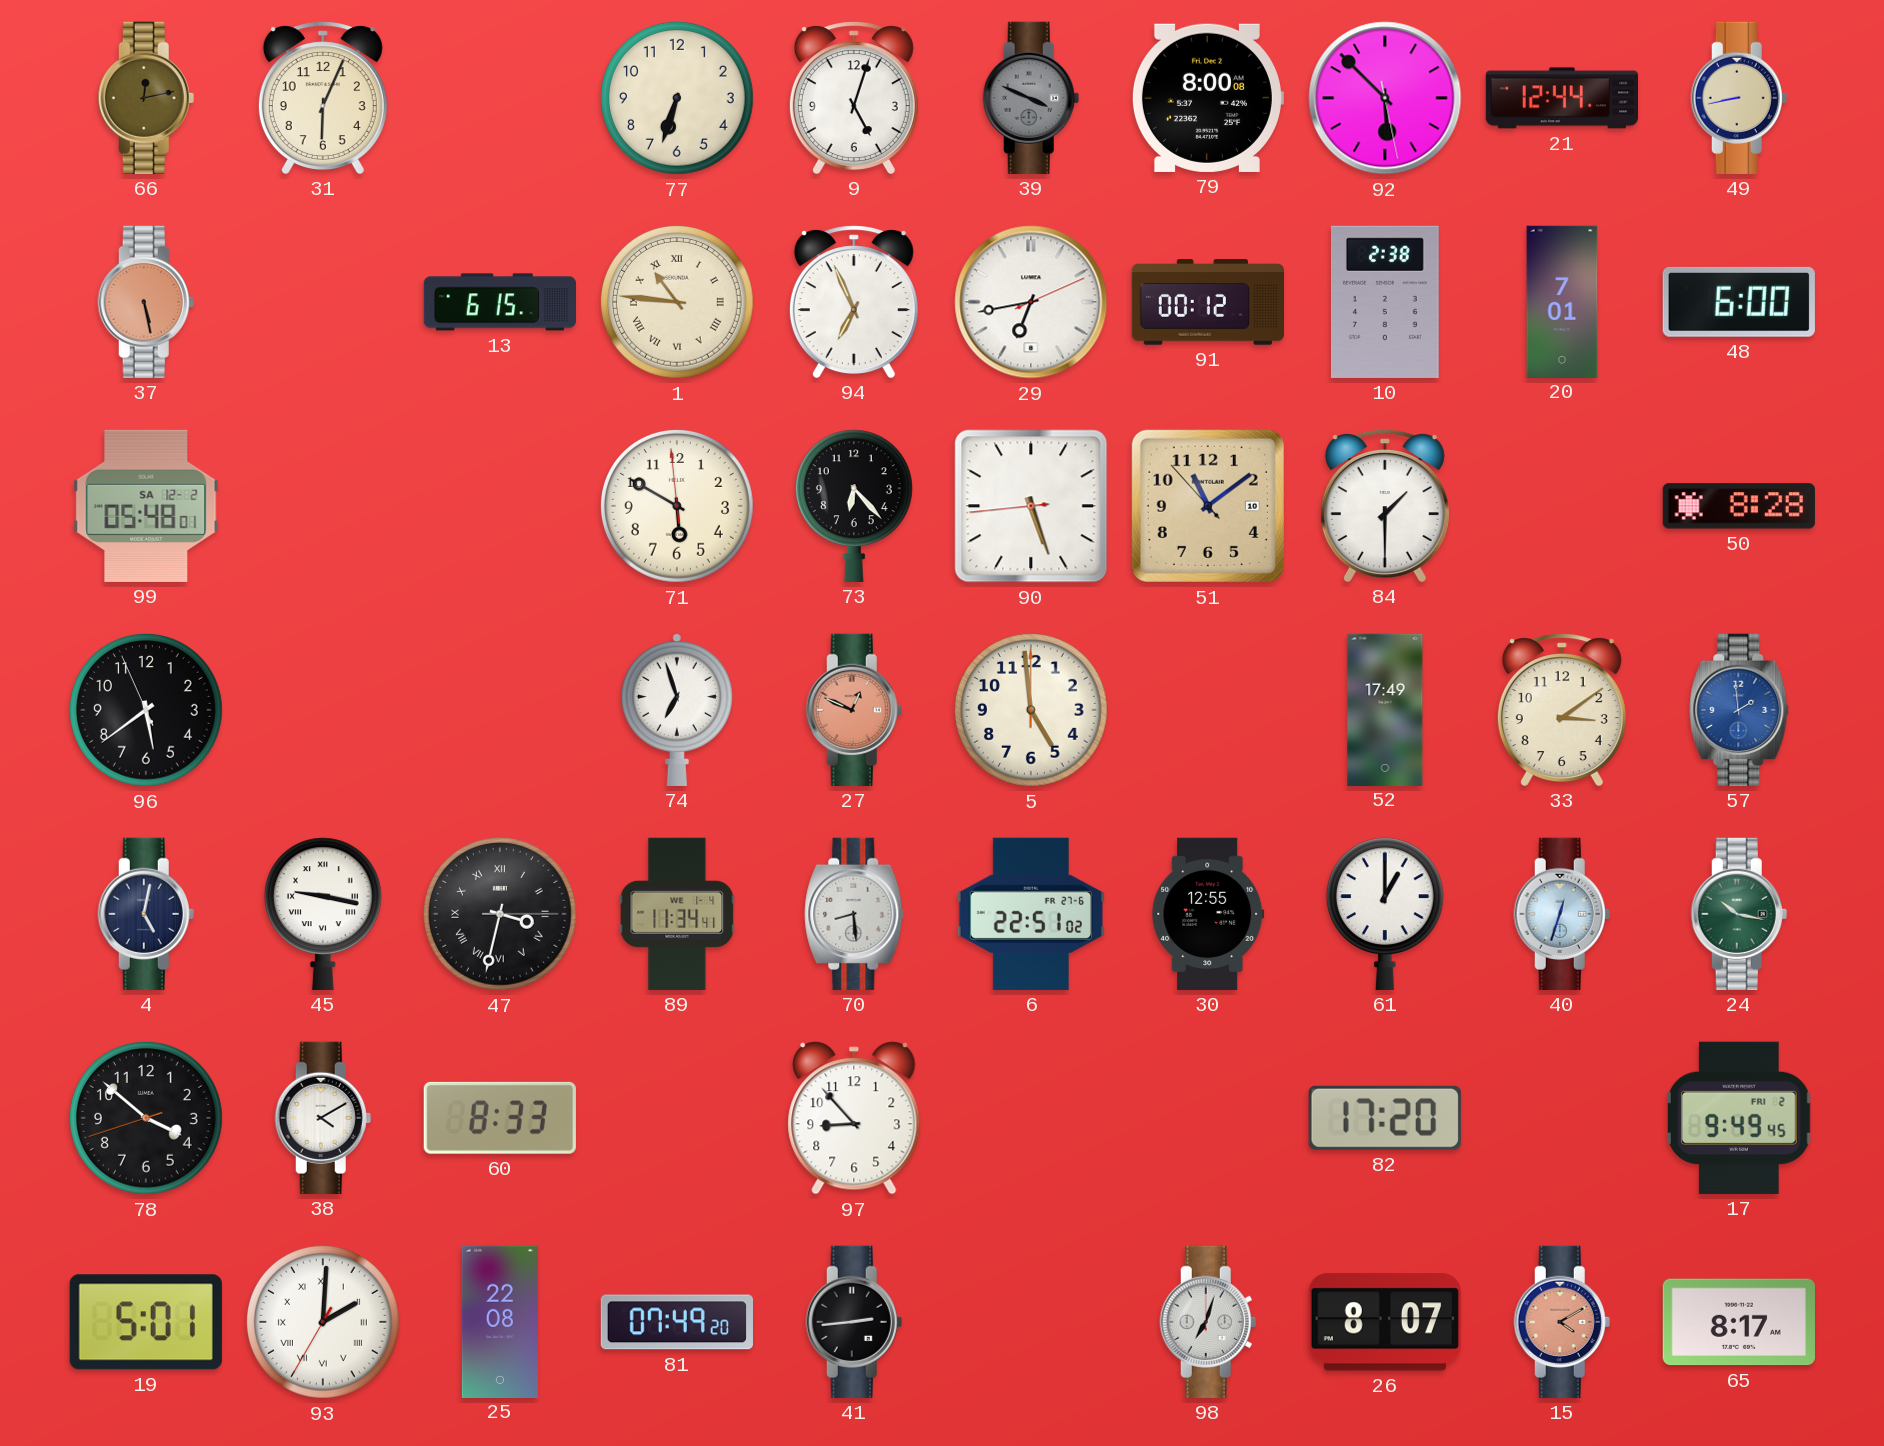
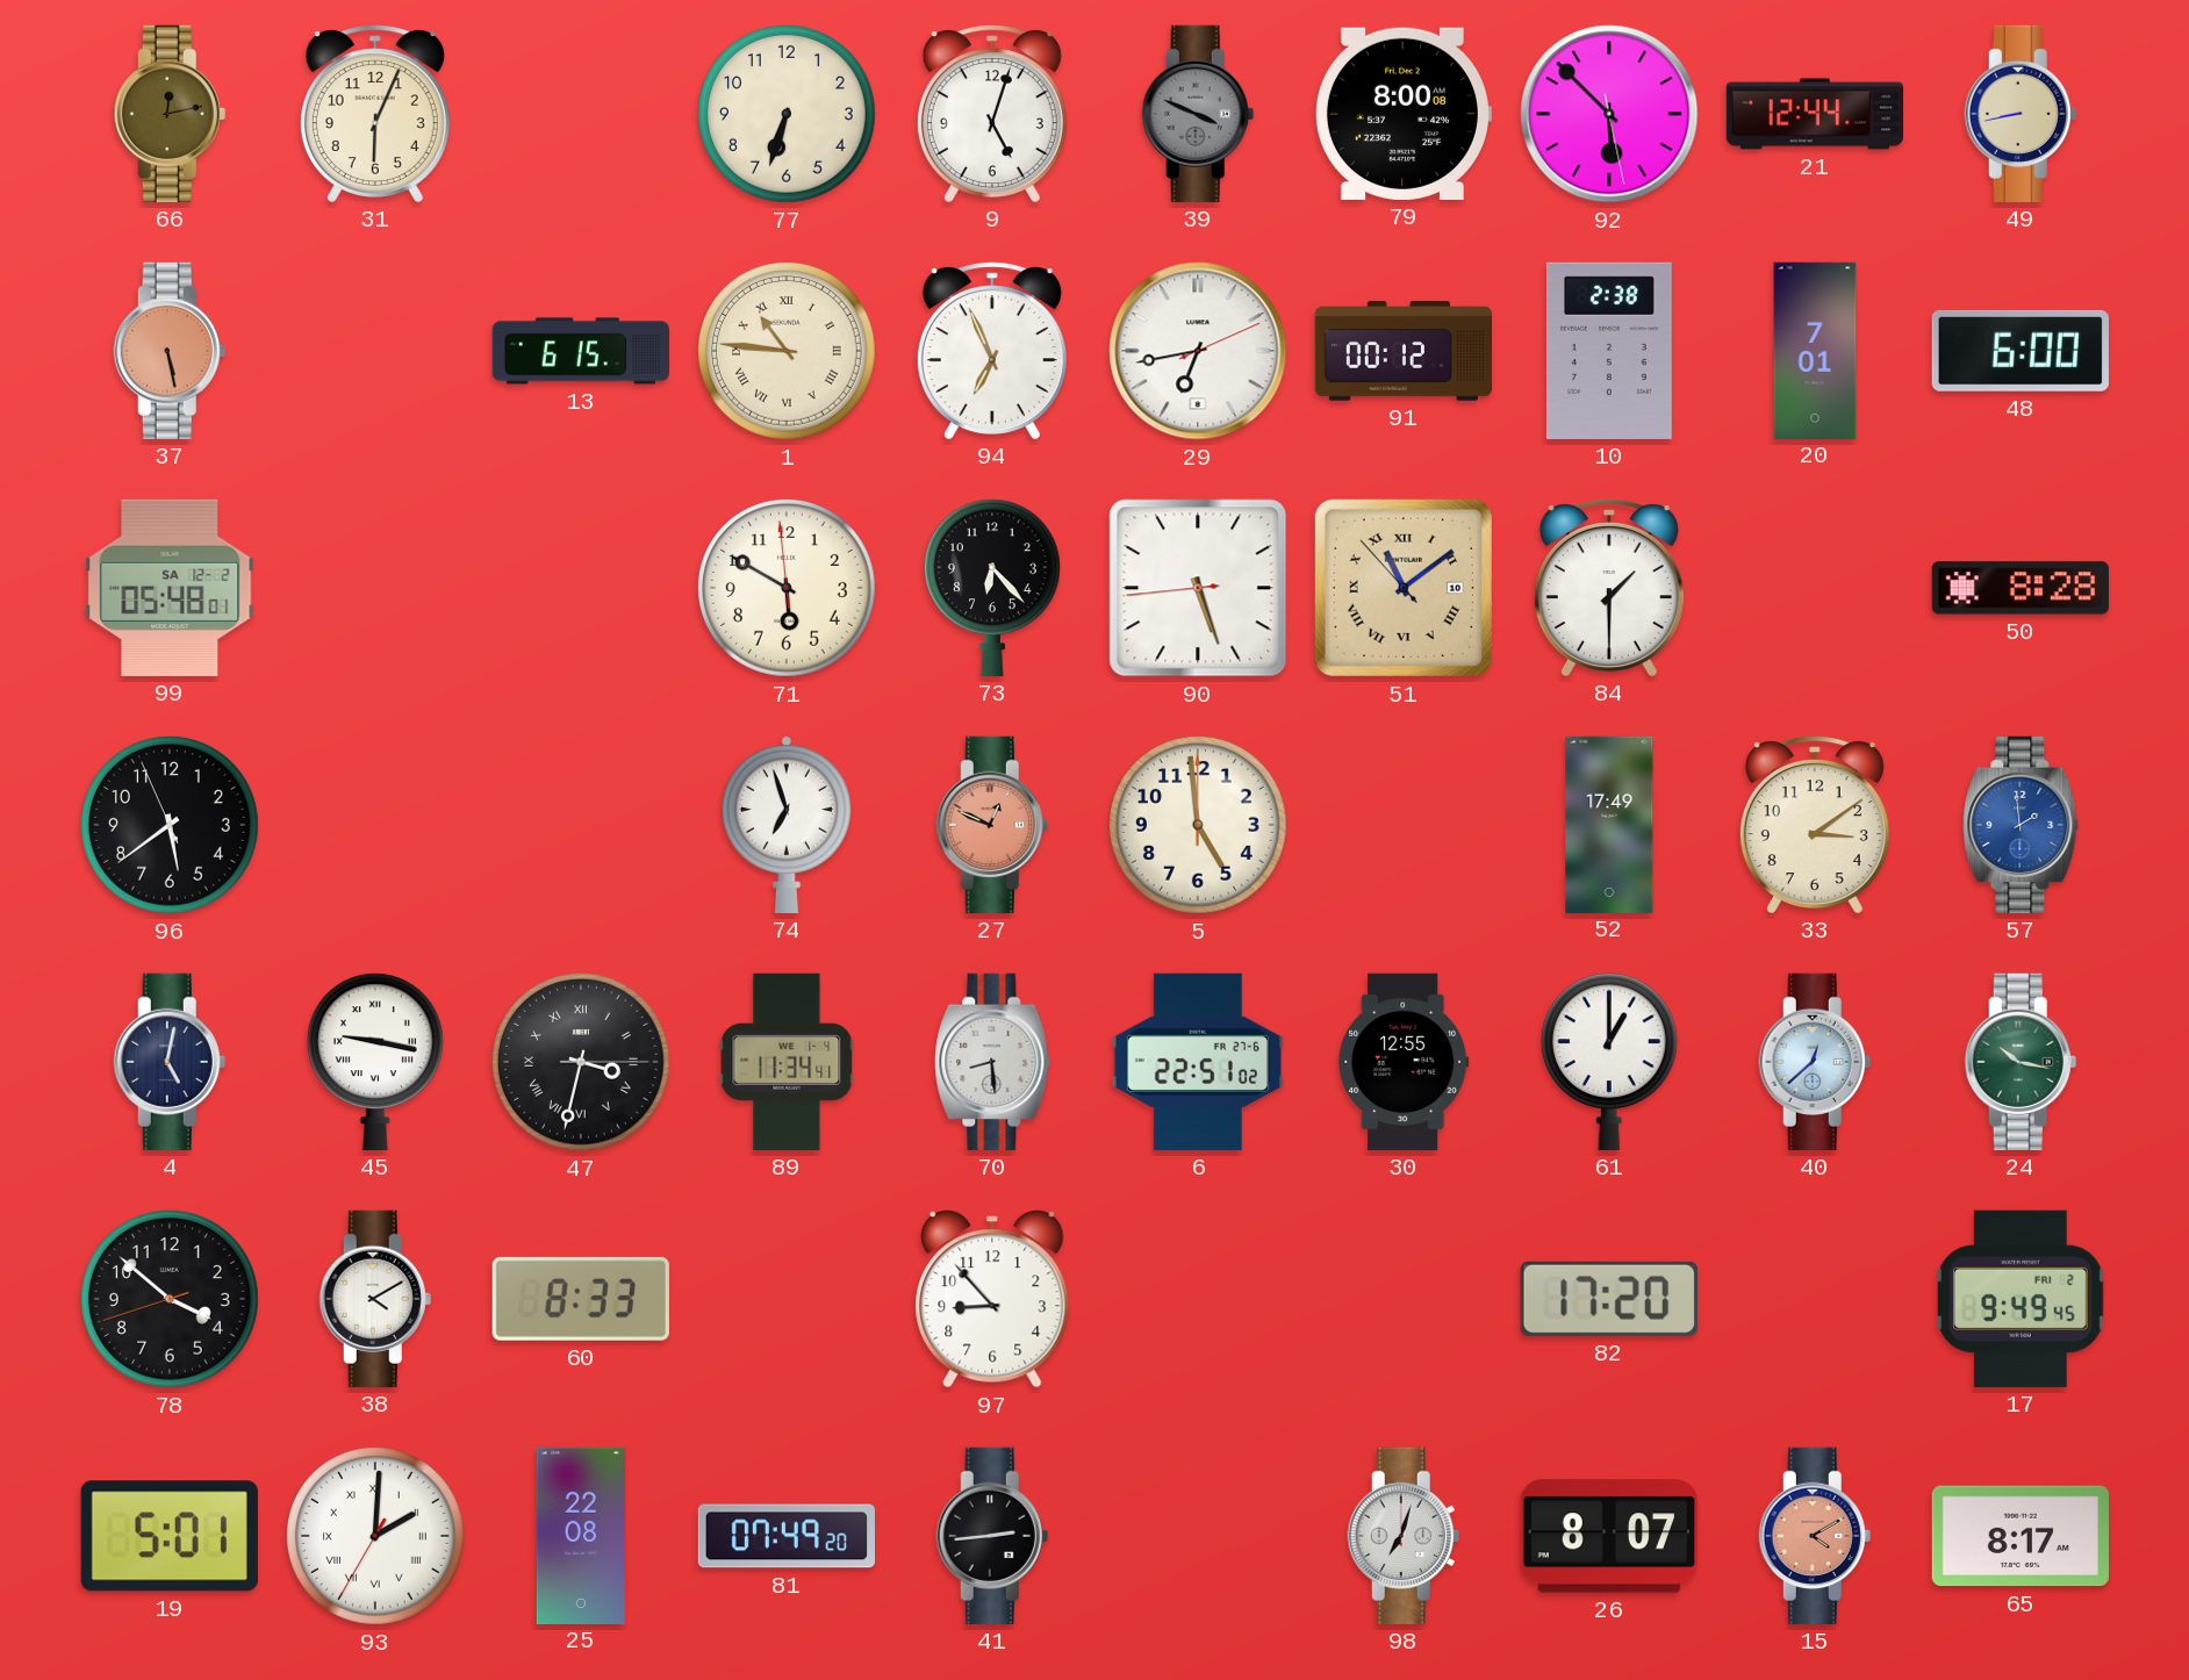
51 numerals: Arabic -> Roman (1404, 588)
40: 12:33 -> 12:38 (1815, 1062)
